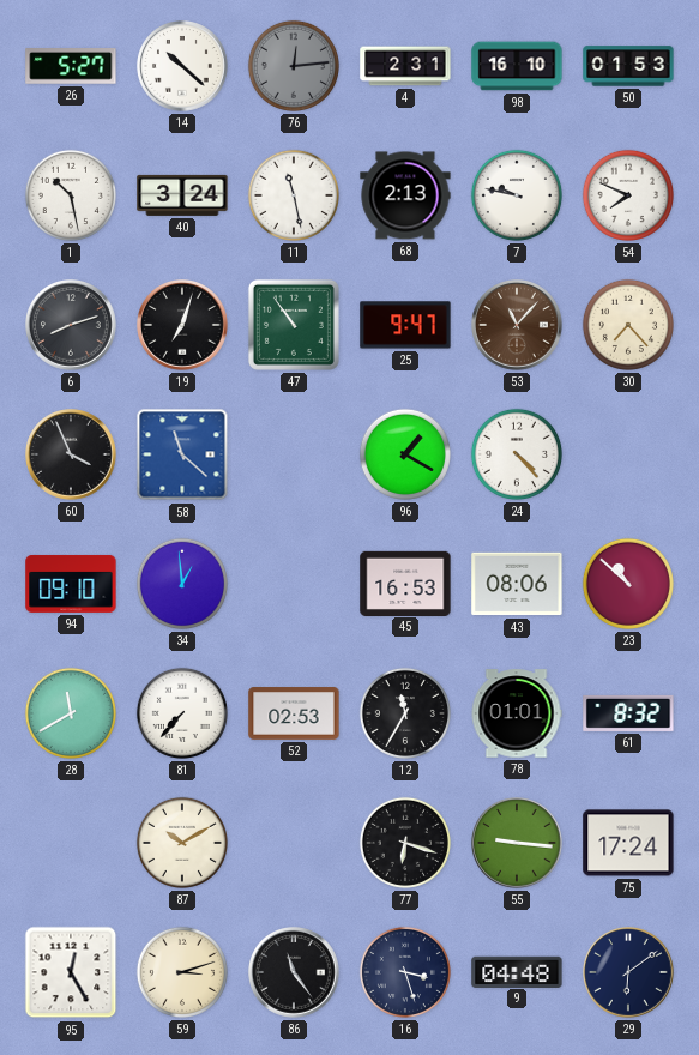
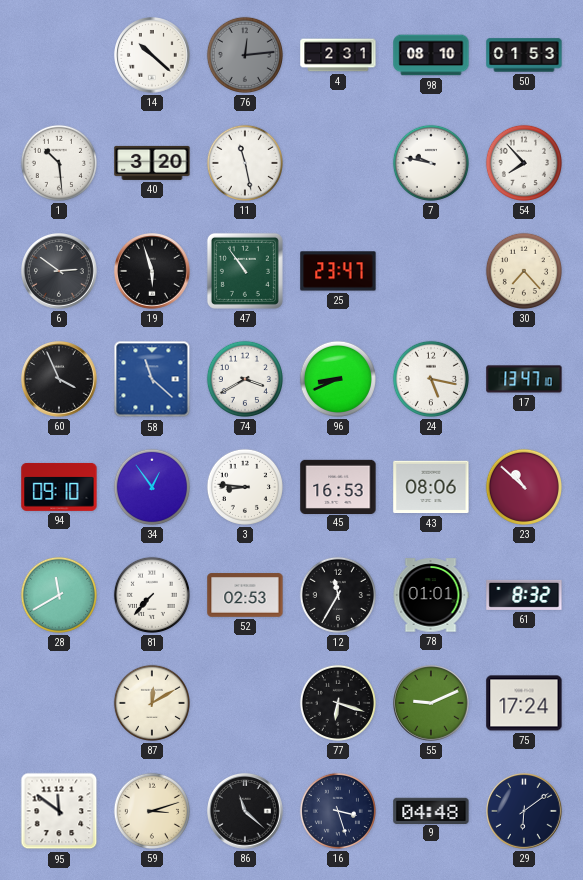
26: 5:27 -> none (71, 66)
98: 16:10 -> 08:10 (431, 55)
1: 10:28 -> 10:29 (59, 163)
40: 3:24 -> 3:20 (152, 163)
68: 2:13 -> none (405, 195)
54: 7:49 -> 7:53 (524, 163)
6: 8:12 -> 2:51 (60, 272)
19: 7:03 -> 5:57 (153, 272)
25: 9:47 -> 23:47 (338, 271)
53: 11:07 -> none (518, 326)
74: none -> 3:40 (245, 379)
96: 1:20 -> 8:41 (338, 379)
24: 4:23 -> 5:17 (431, 379)
17: none -> 13:47 (524, 379)
34: 12:59 -> 12:54 (152, 487)
3: none -> 8:46 (245, 487)
87: 10:10 -> 12:10 (152, 703)
55: 9:16 -> 9:11 (432, 704)
95: 12:25 -> 11:51 (59, 811)
86: 11:24 -> 11:22 (246, 812)
